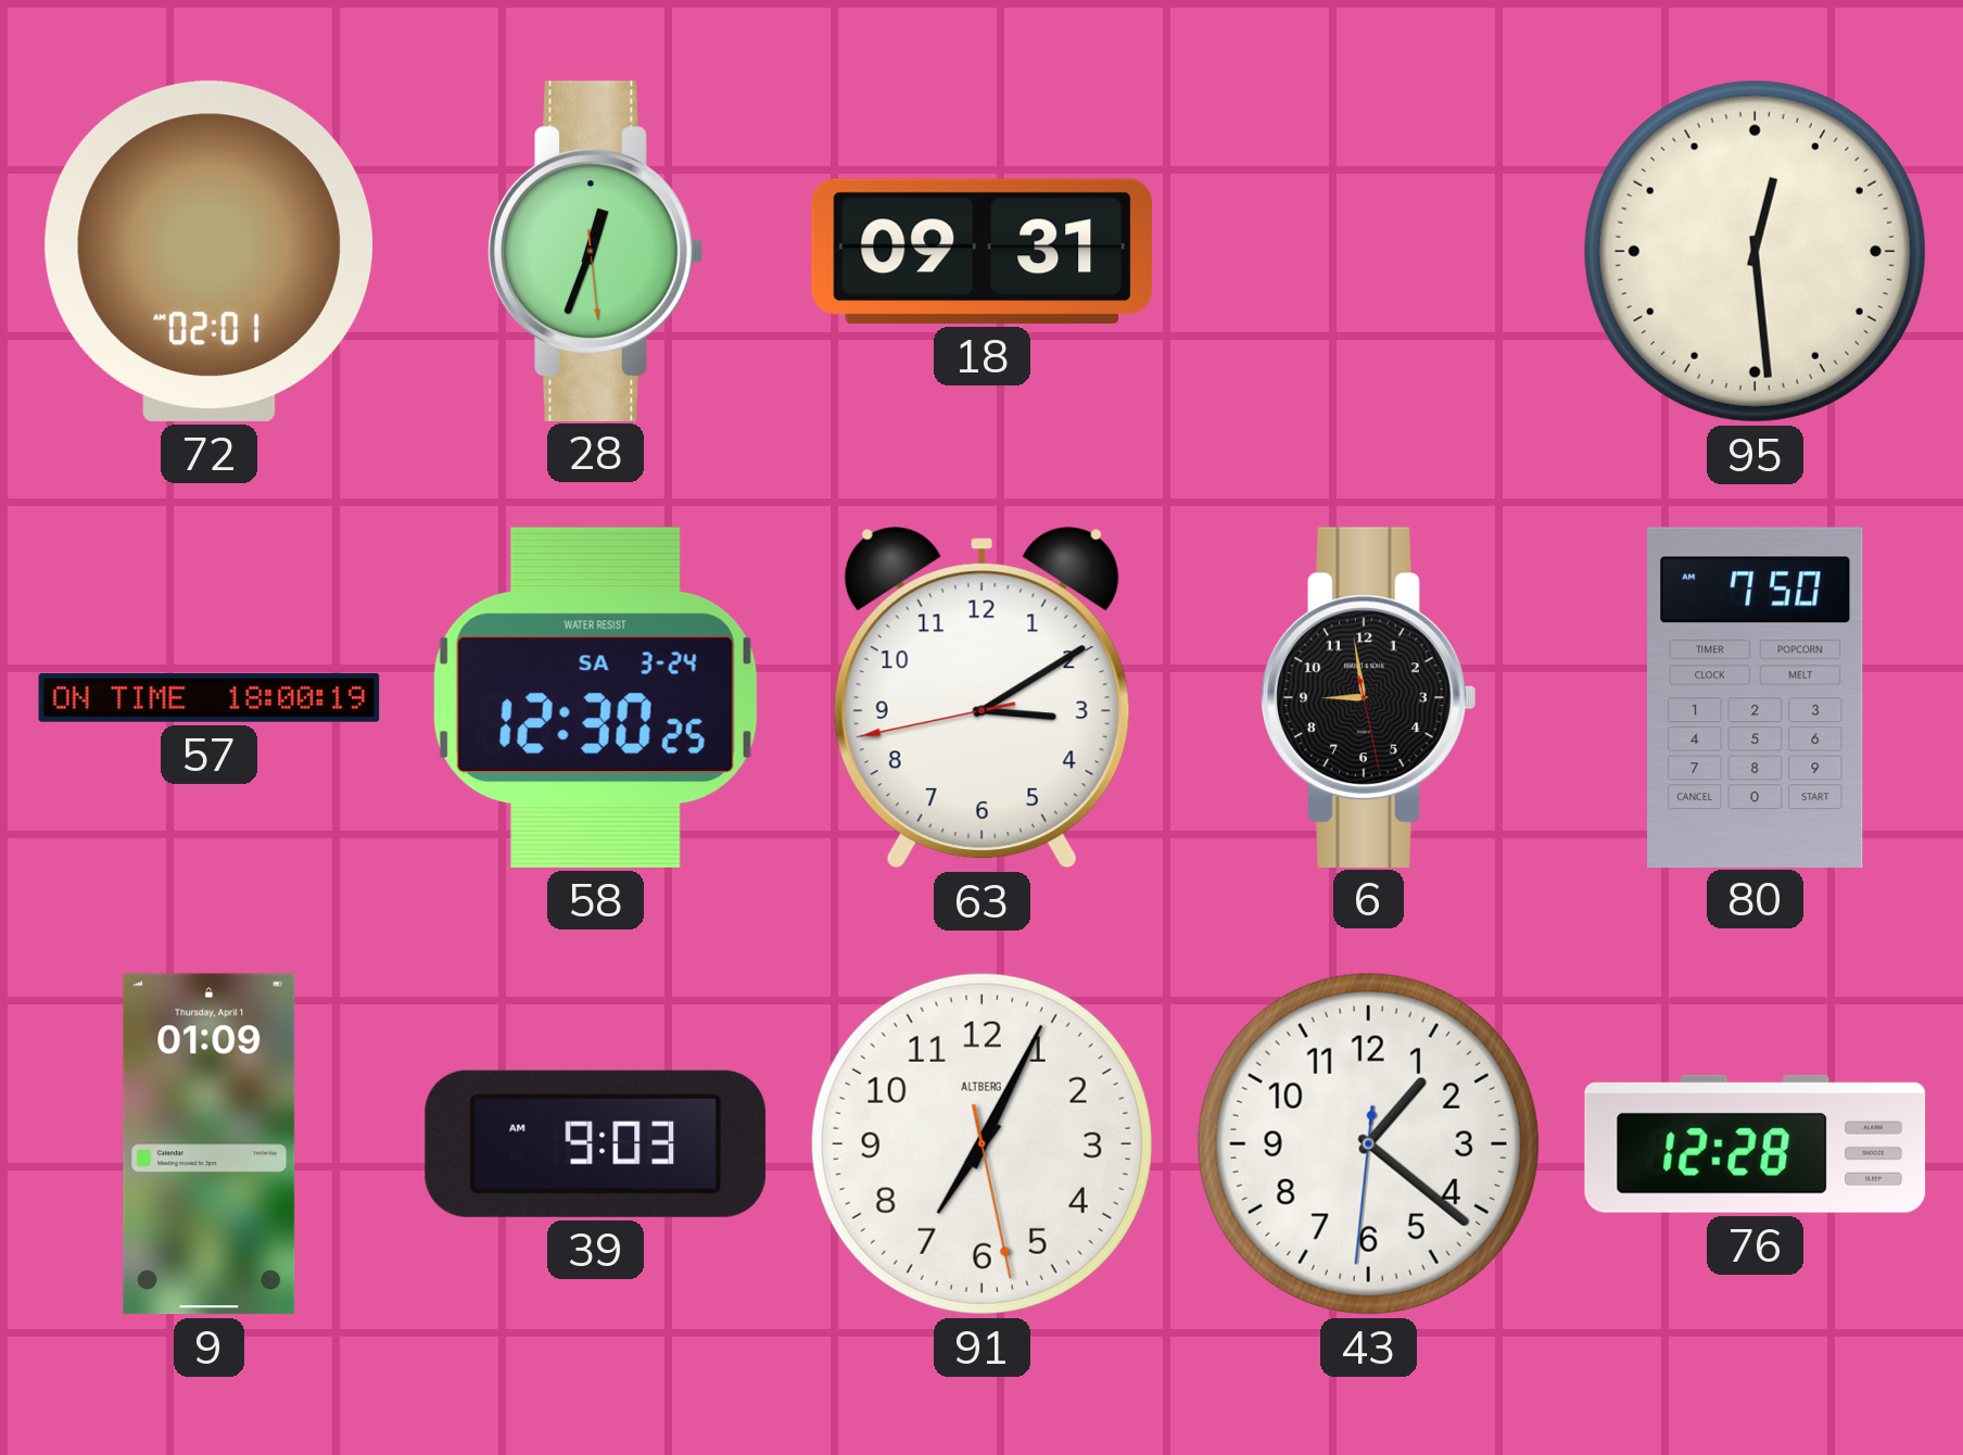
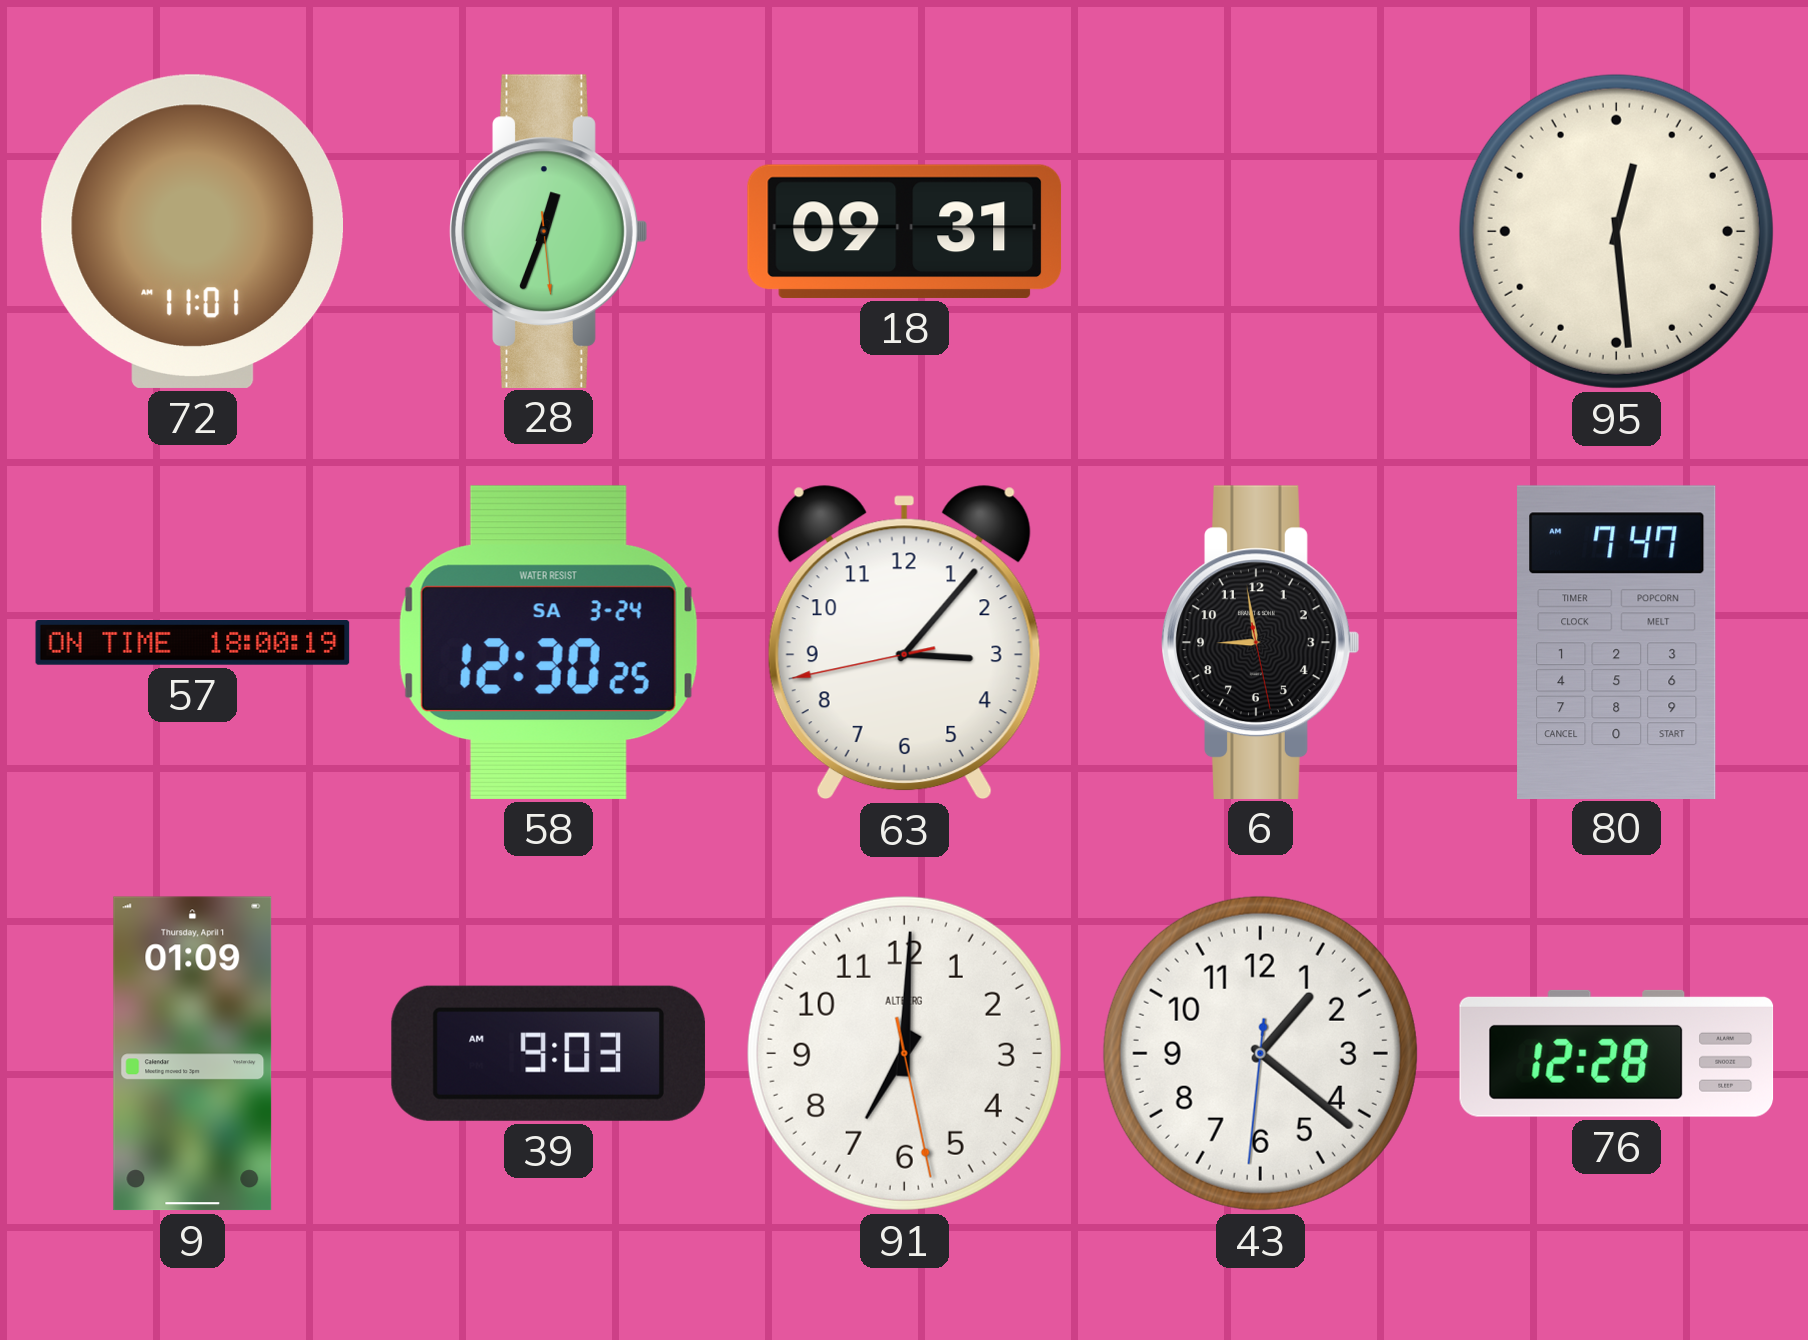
72: 02:01 -> 11:01 (192, 231)
63: 3:09 -> 3:06 (904, 643)
80: 7:50 -> 7:47 (1617, 642)
91: 7:04 -> 7:00 (904, 1053)
